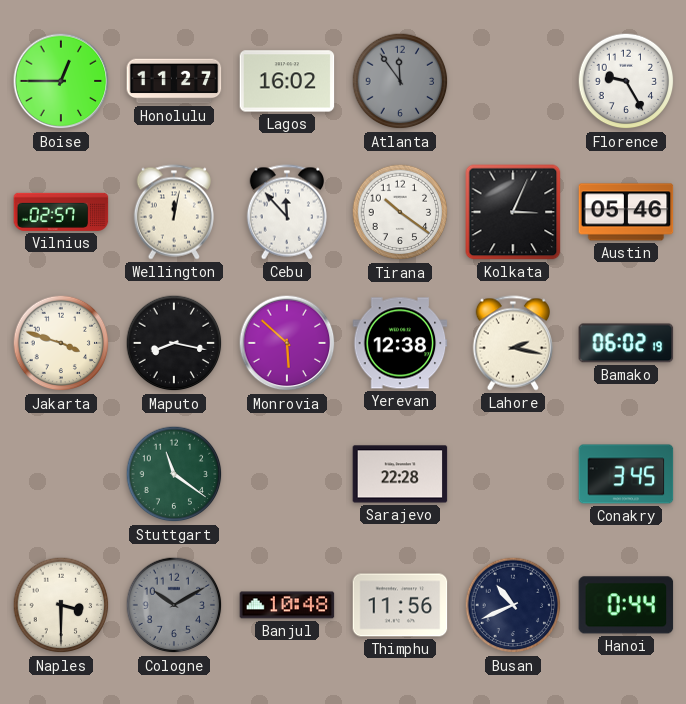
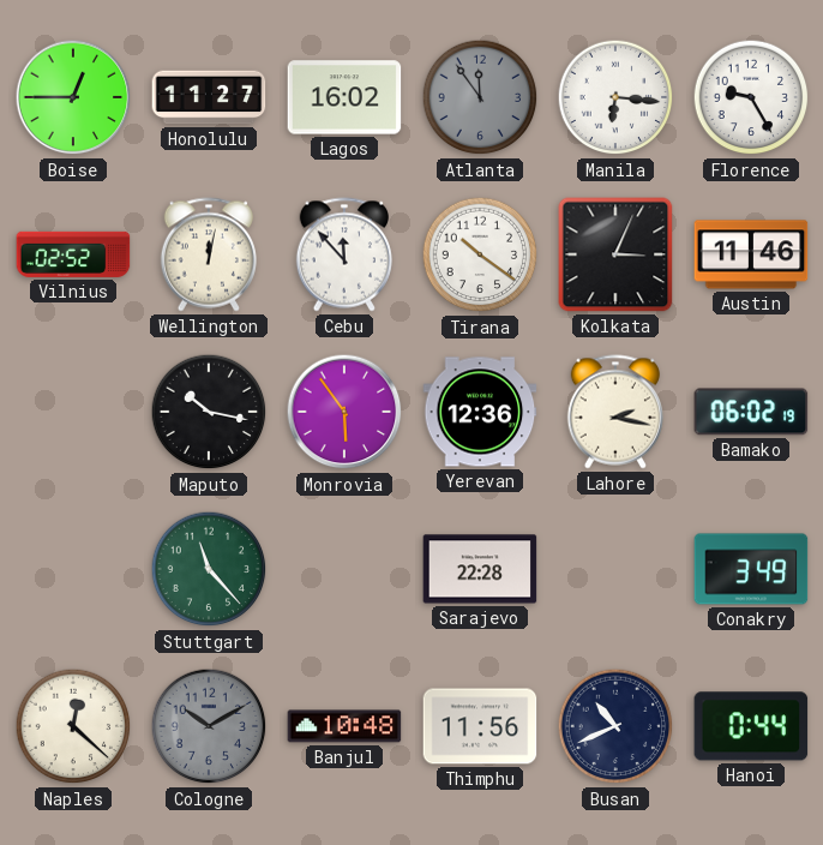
Manila: none -> 6:16 (615, 97)
Vilnius: 02:57 -> 02:52 (73, 254)
Austin: 05:46 -> 11:46 (751, 254)
Jakarta: 3:48 -> none (61, 343)
Maputo: 8:17 -> 10:17 (209, 412)
Monrovia: 5:52 -> 5:54 (344, 412)
Yerevan: 12:38 -> 12:36 (480, 412)
Stuttgart: 11:21 -> 11:23 (209, 569)
Conakry: 3:45 -> 3:49 (751, 569)
Naples: 3:30 -> 12:22 (73, 726)
